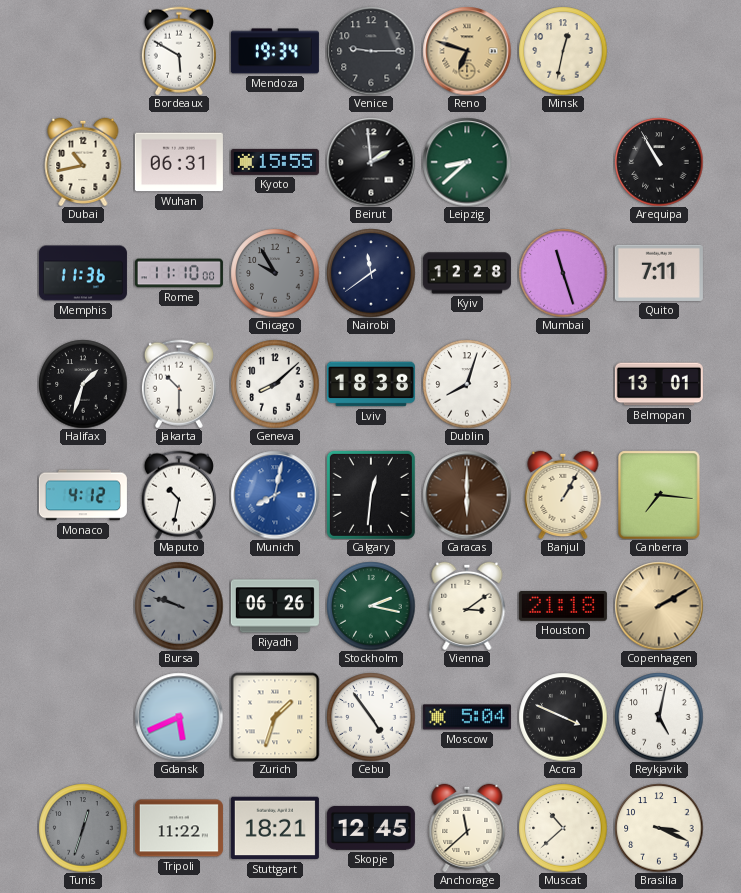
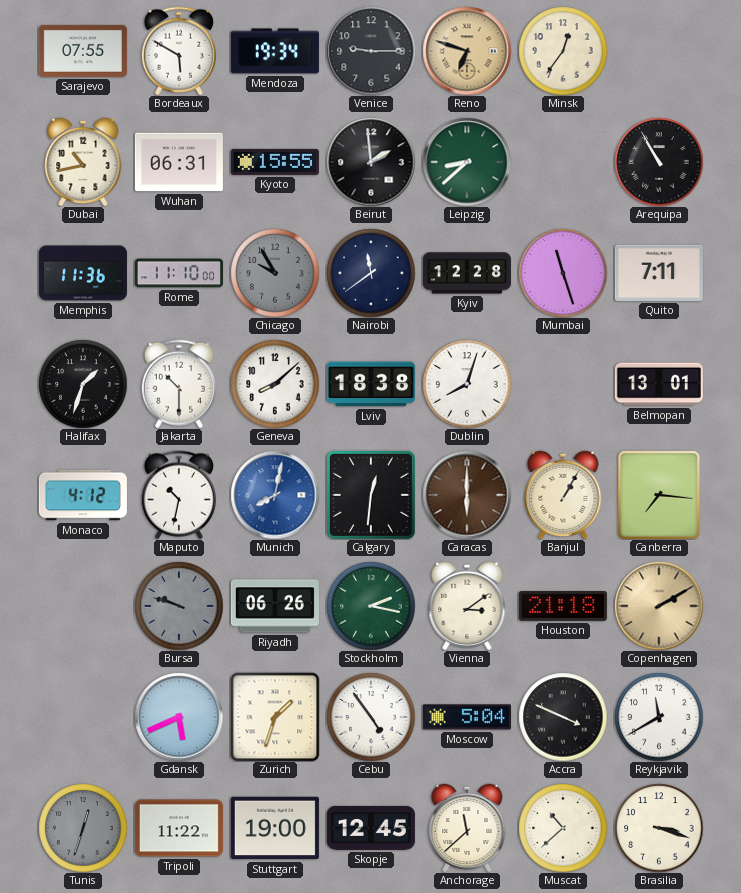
Sarajevo: none -> 07:55 (83, 51)
Minsk: 12:32 -> 12:36 (563, 51)
Reykjavik: 5:02 -> 11:40 (659, 717)
Stuttgart: 18:21 -> 19:00 (275, 828)
Brasilia: 3:19 -> 3:18 (659, 828)
